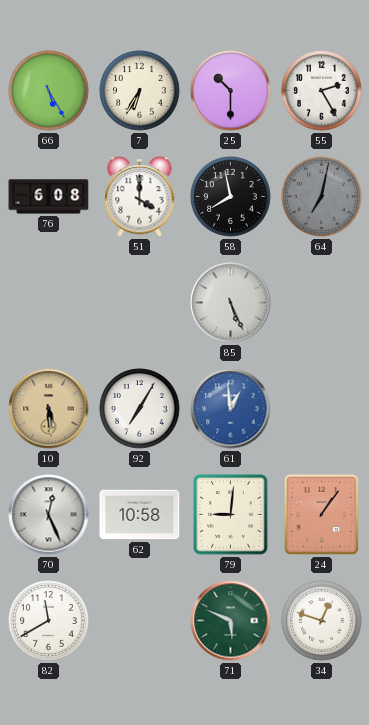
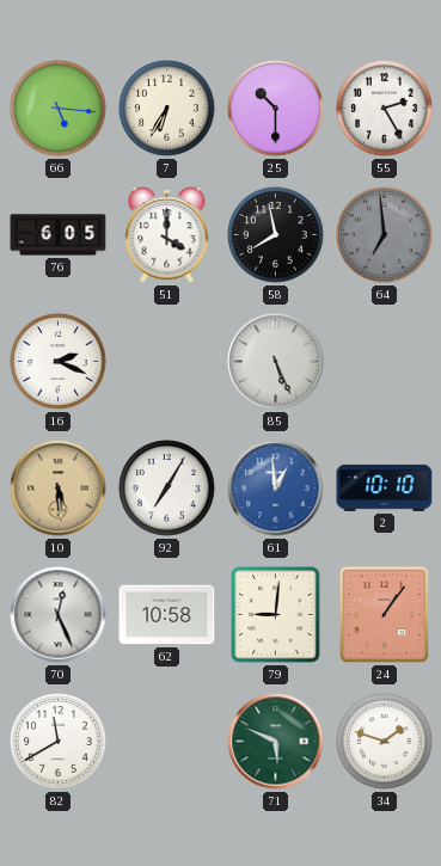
66: 5:25 -> 5:16 (59, 109)
76: 6:08 -> 6:05 (59, 235)
64: 7:02 -> 6:59 (385, 235)
16: none -> 2:19 (59, 362)
2: none -> 10:10 (385, 487)
34: 12:48 -> 1:48 (385, 742)
